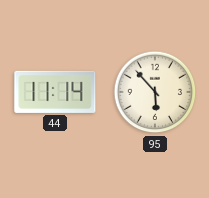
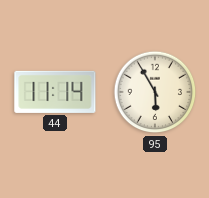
95: 5:53 -> 5:55 (155, 92)
